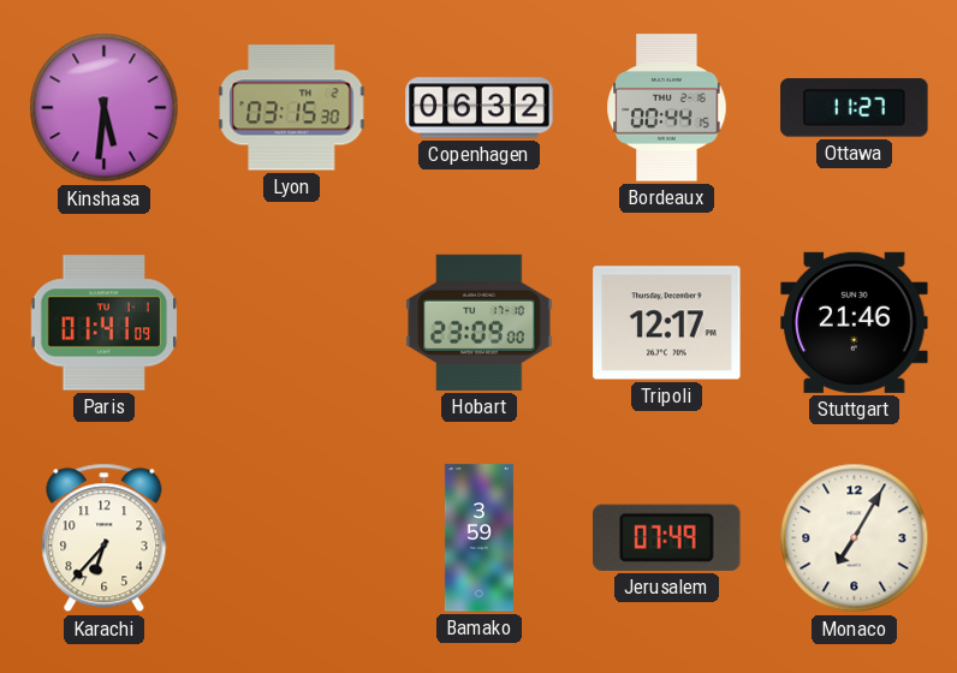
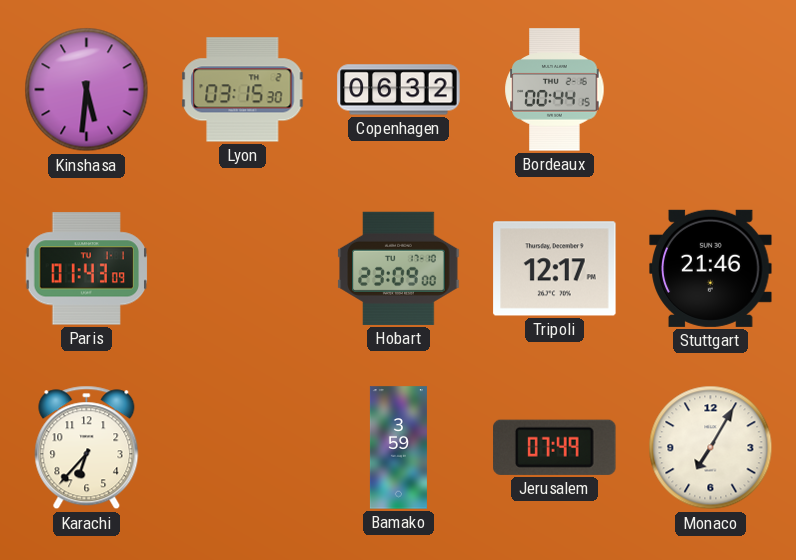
Ottawa: 11:27 -> none (855, 108)
Paris: 01:41 -> 01:43 (87, 269)
